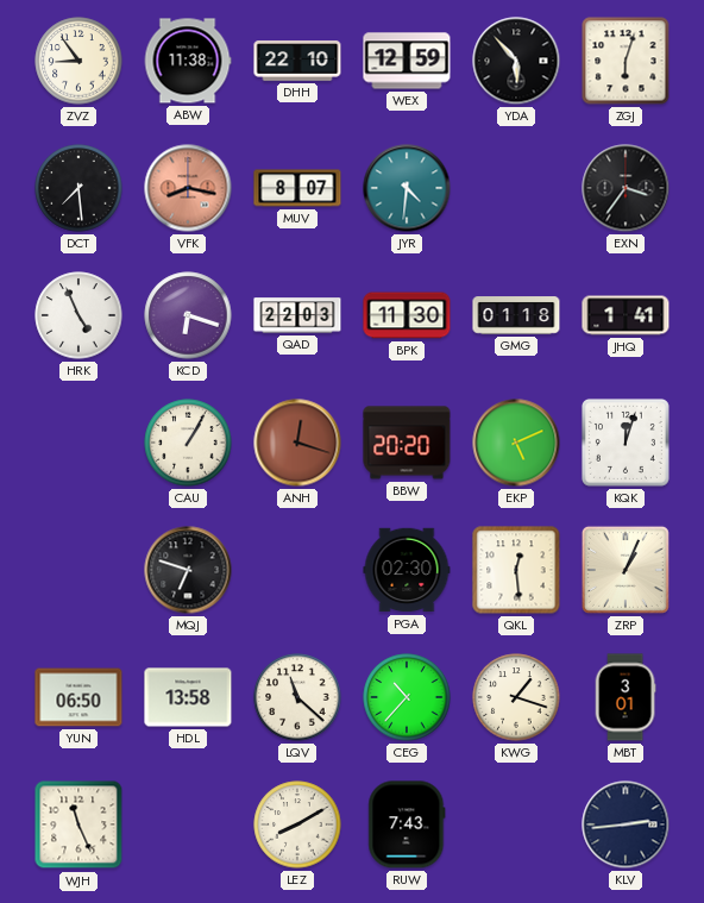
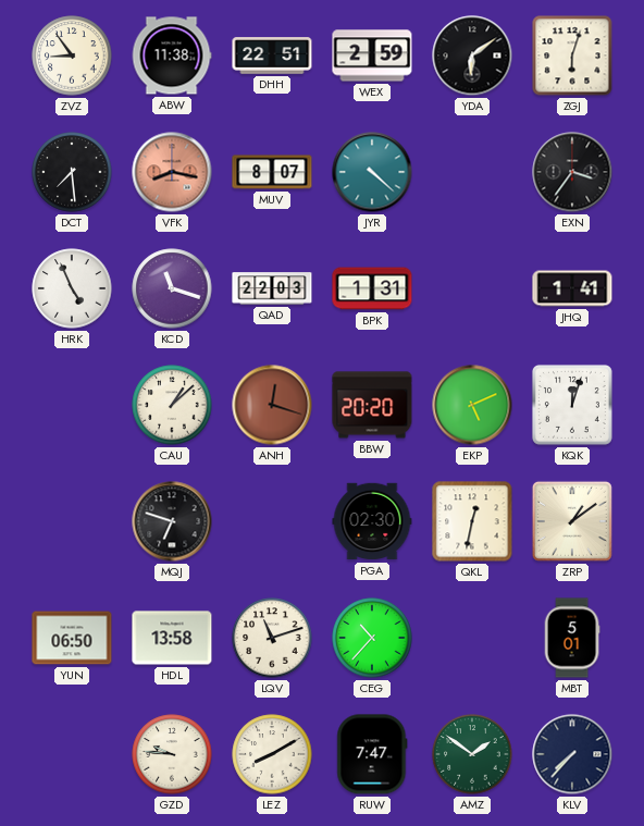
DHH: 22:10 -> 22:51 (272, 56)
WEX: 12:59 -> 2:59 (372, 56)
YDA: 5:53 -> 6:09 (472, 56)
JYR: 4:31 -> 4:22 (372, 172)
KCD: 6:18 -> 11:18 (172, 288)
BPK: 11:30 -> 1:31 (372, 288)
GMG: 01:18 -> none (516, 315)
CAU: 1:05 -> 1:08 (172, 405)
QKL: 12:29 -> 12:32 (472, 521)
ZRP: 1:04 -> 1:09 (572, 521)
LQV: 11:22 -> 11:12 (272, 638)
KWG: 1:18 -> none (516, 697)
MBT: 3:01 -> 5:01 (572, 638)
WJH: 11:26 -> none (78, 824)
GZD: none -> 9:46 (172, 754)
RUW: 7:43 -> 7:47 (372, 754)
AMZ: none -> 1:51 (472, 754)
KLV: 2:44 -> 7:37 (572, 754)
